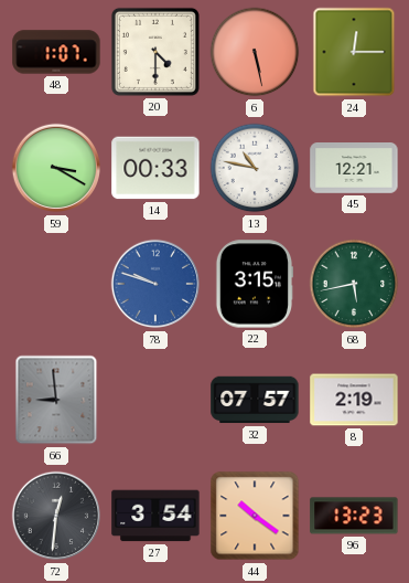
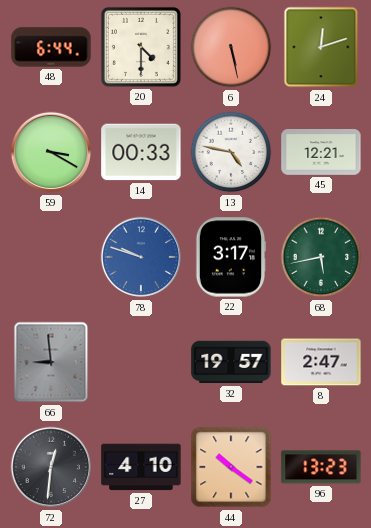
48: 1:07 -> 6:44 (51, 47)
24: 12:15 -> 12:12 (321, 47)
13: 10:47 -> 4:47 (231, 152)
22: 3:15 -> 3:17 (230, 257)
32: 07:57 -> 19:57 (231, 362)
8: 2:19 -> 2:47 (321, 362)
27: 3:54 -> 4:10 (141, 467)
